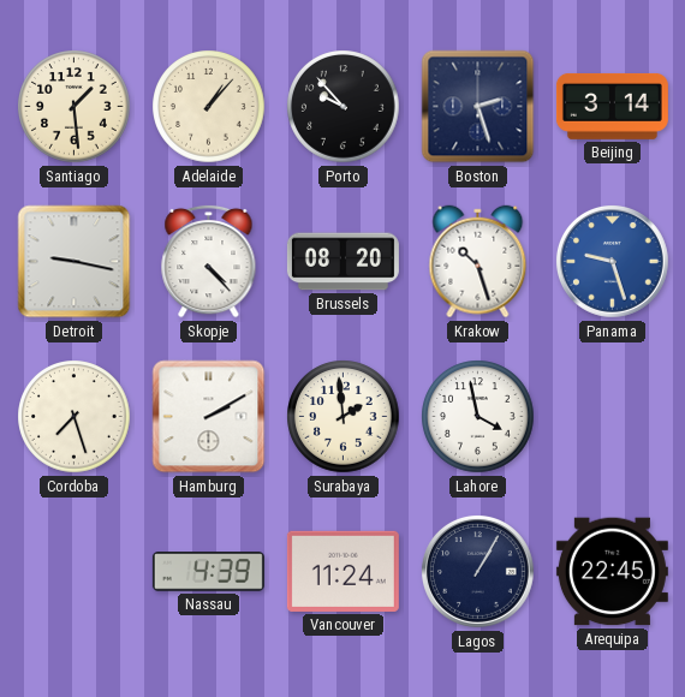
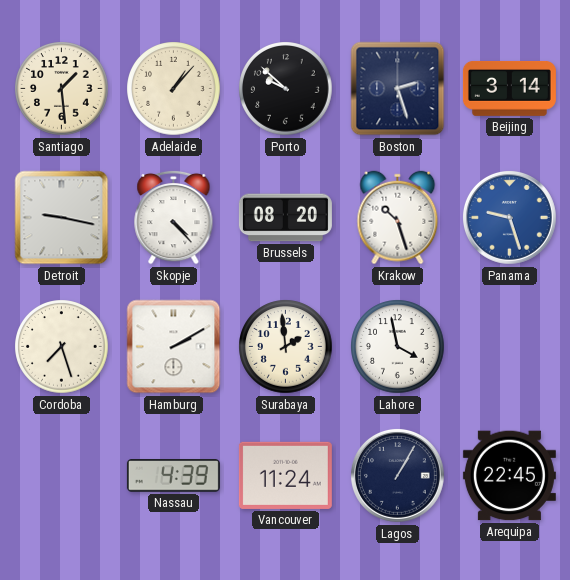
Porto: 9:53 -> 9:52 (286, 89)
